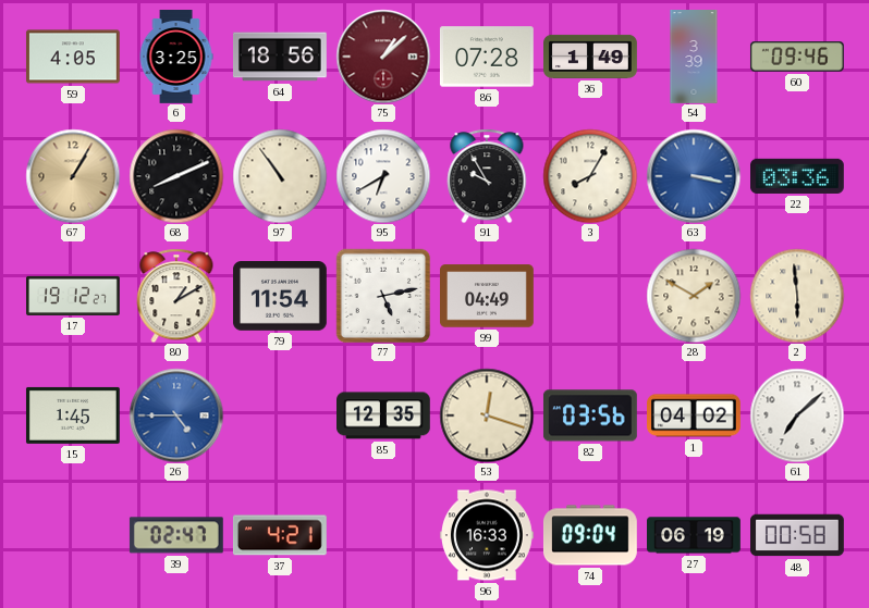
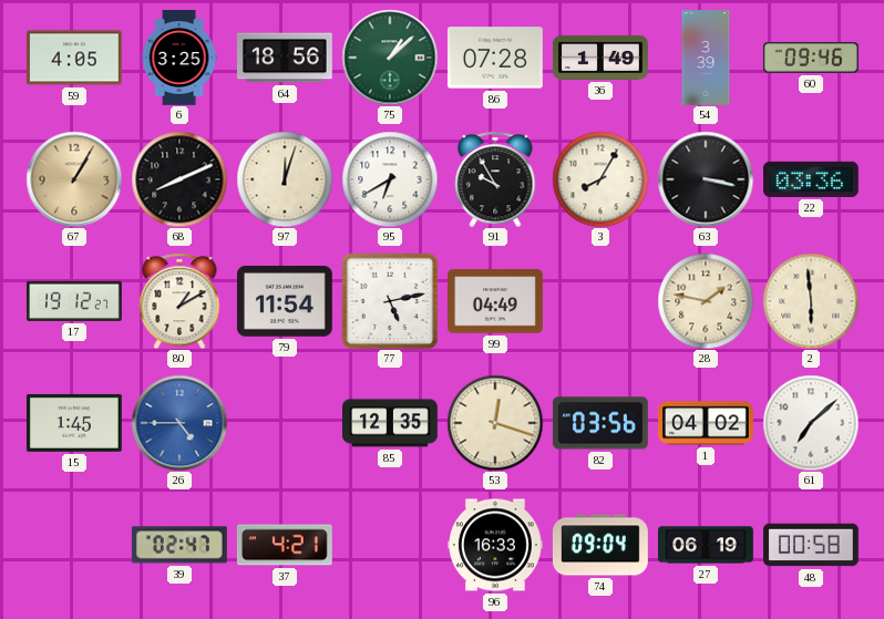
75 dial: burgundy -> green (390, 58)
97: 10:54 -> 12:03 (285, 179)
63 dial: blue -> black (706, 179)
28: 1:50 -> 1:47 (706, 301)
